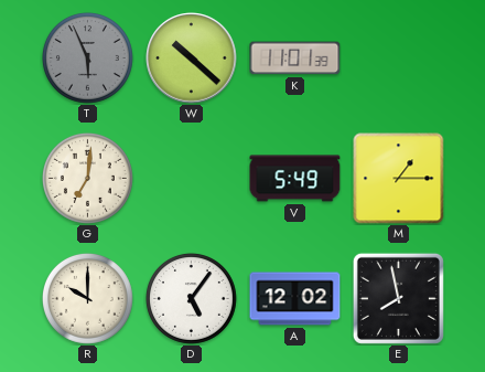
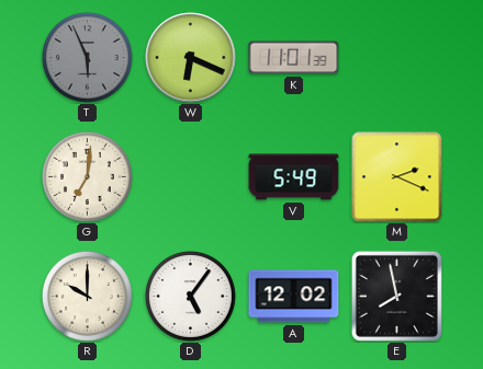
W: 10:22 -> 6:19 (191, 58)
M: 1:15 -> 2:19 (397, 177)
